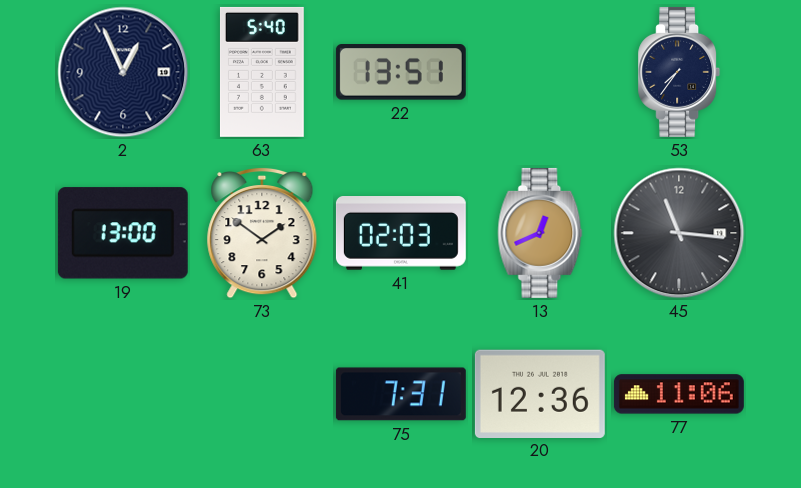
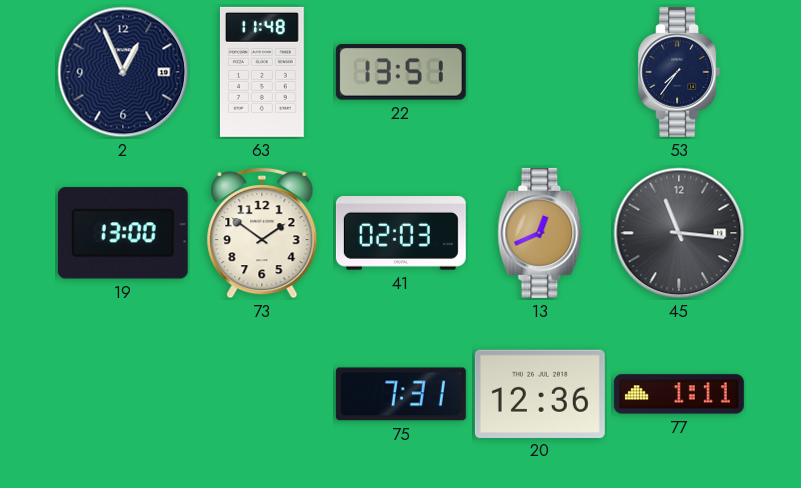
63: 5:40 -> 11:48 (262, 72)
77: 11:06 -> 1:11 (679, 394)
